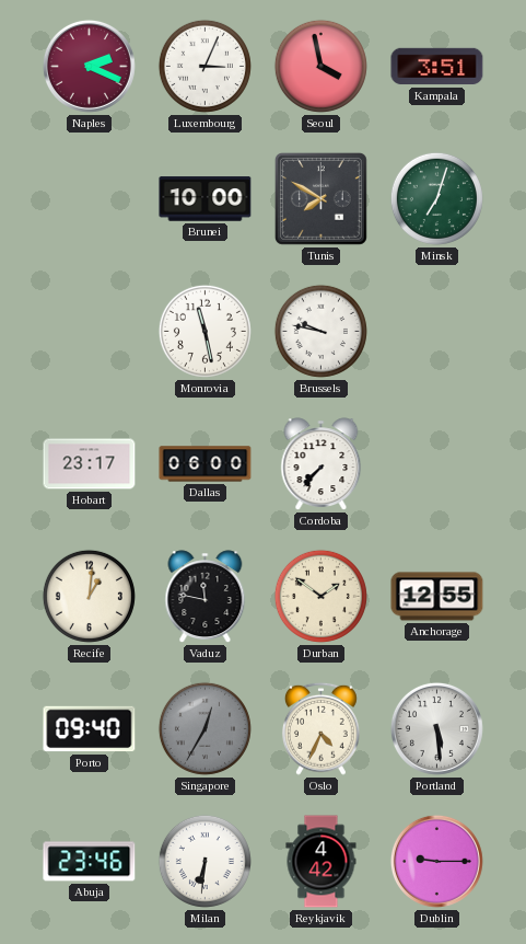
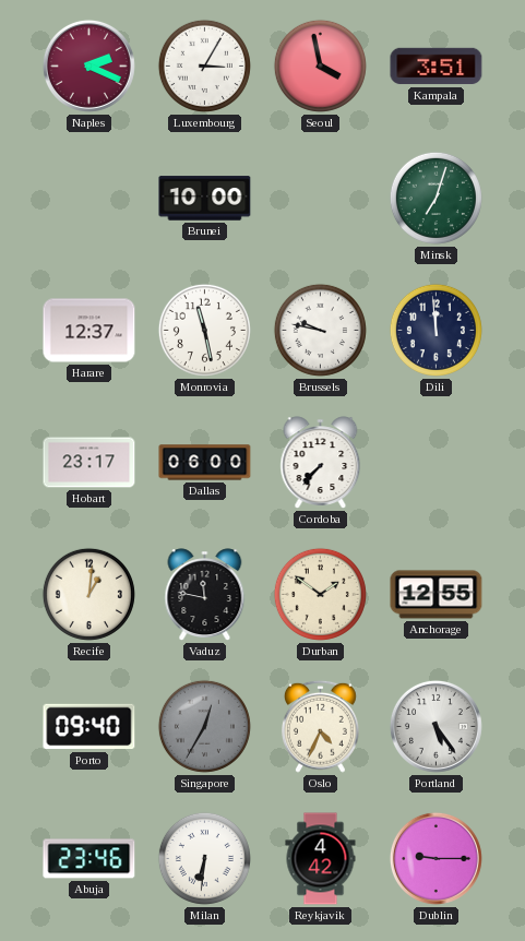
Luxembourg: 3:04 -> 3:05 (204, 65)
Tunis: 7:50 -> none (320, 198)
Harare: none -> 12:37 (90, 331)
Dili: none -> 11:59 (435, 330)
Portland: 5:29 -> 5:24 (435, 726)
